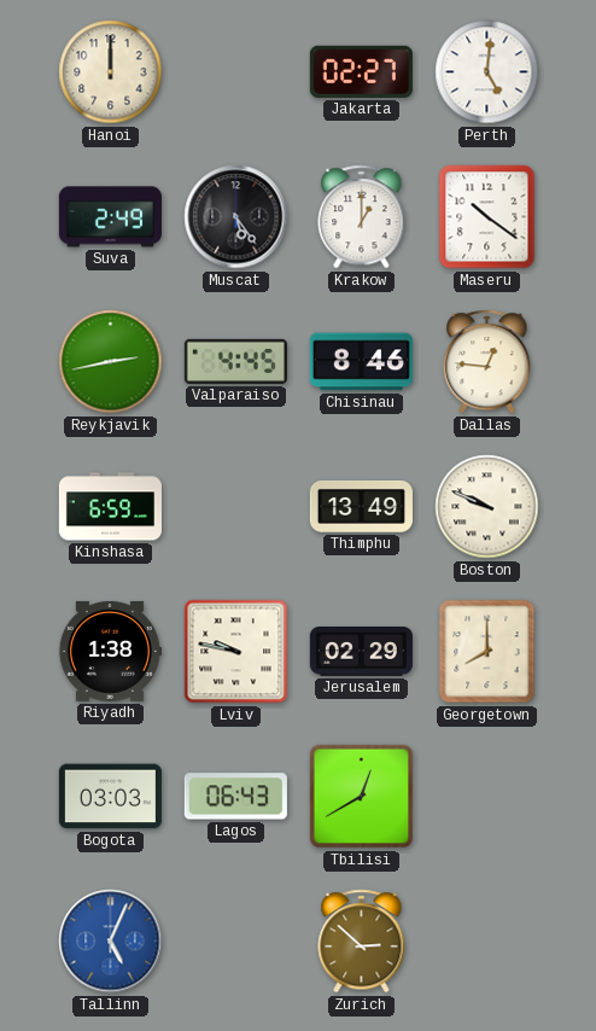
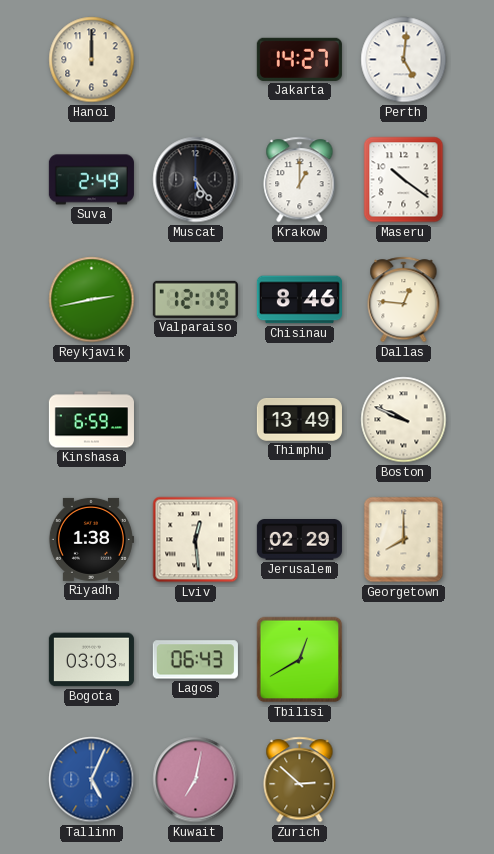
Jakarta: 02:27 -> 14:27 (299, 59)
Valparaiso: 4:45 -> 12:19 (195, 299)
Lviv: 9:47 -> 12:29 (196, 540)
Kuwait: none -> 7:02 (196, 780)
